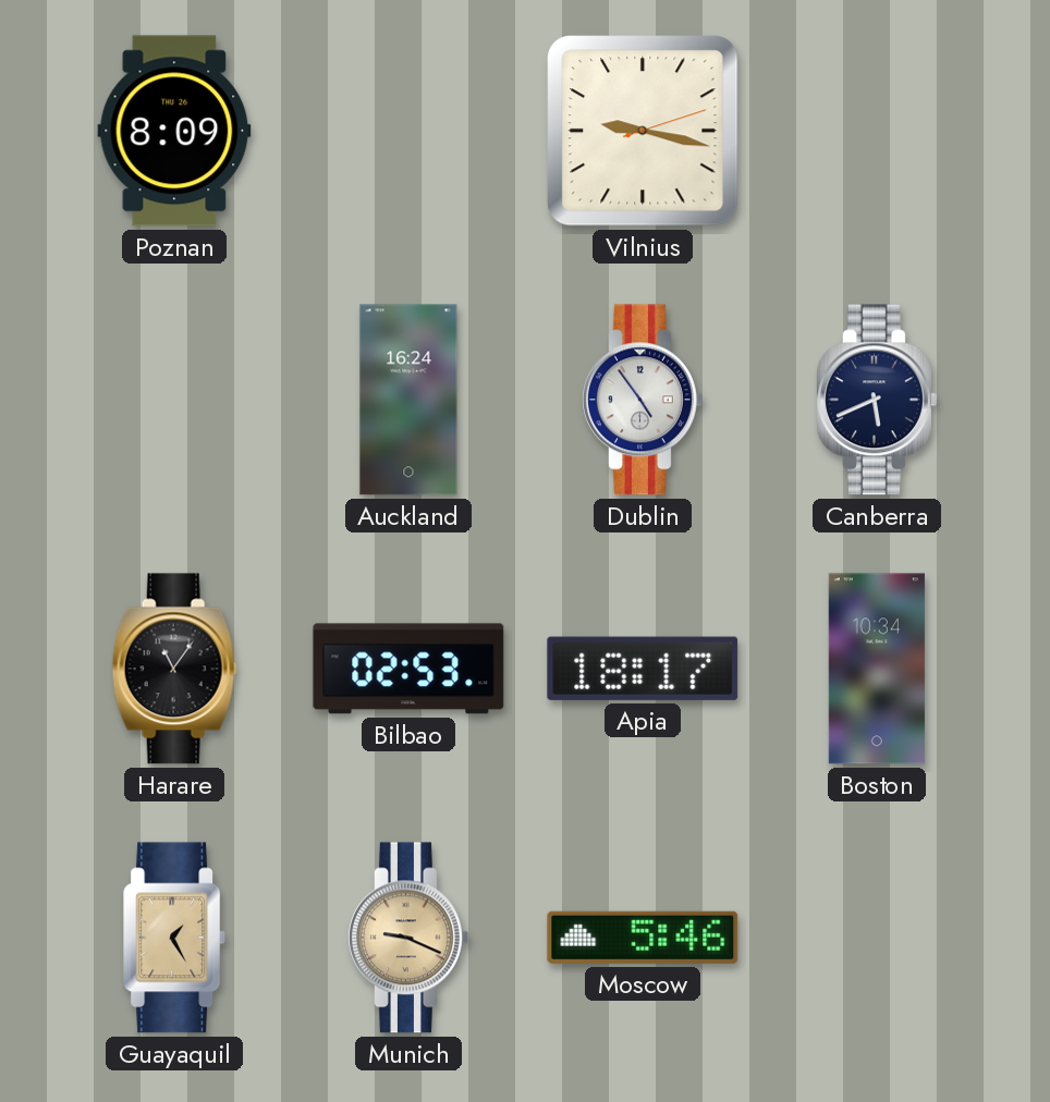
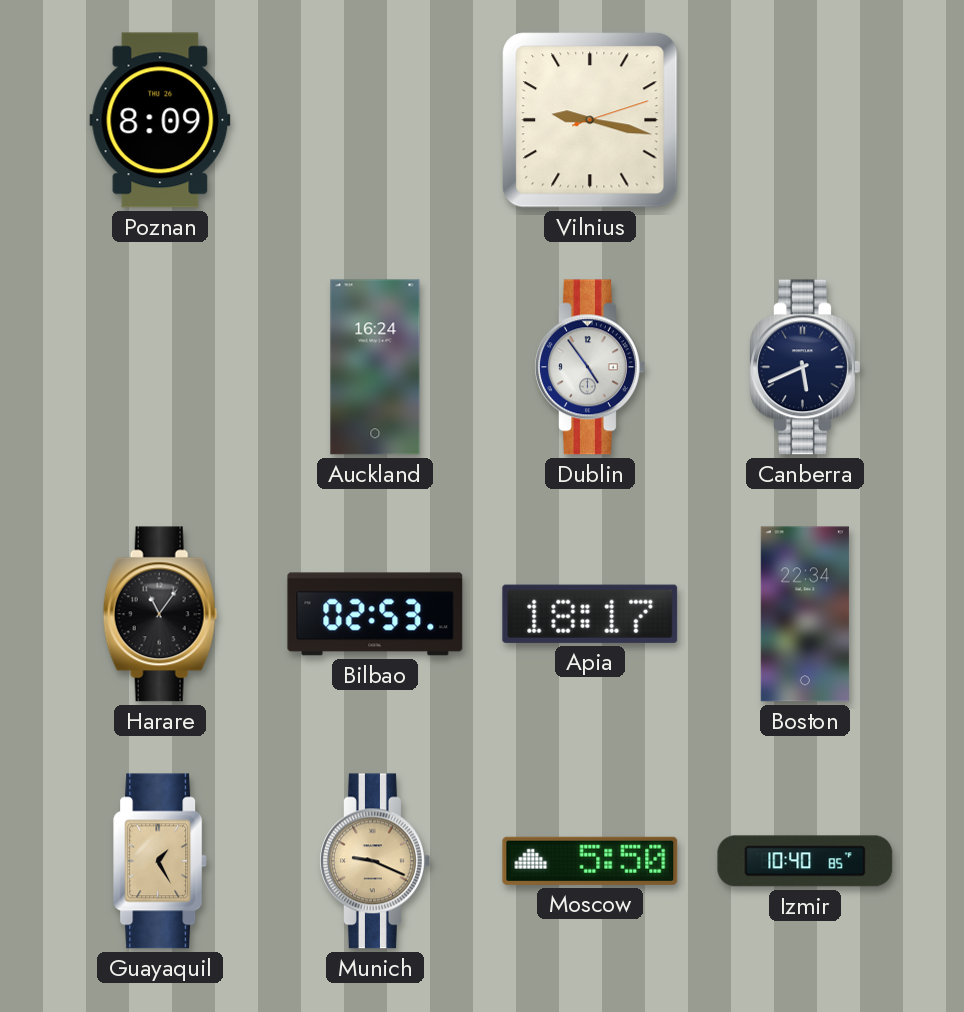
Boston: 10:34 -> 22:34 (805, 614)
Moscow: 5:46 -> 5:50 (590, 861)
Izmir: none -> 10:40 (805, 861)
